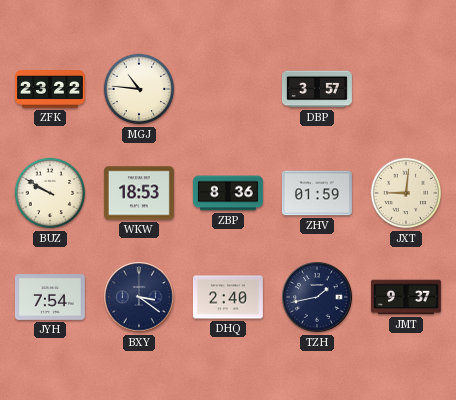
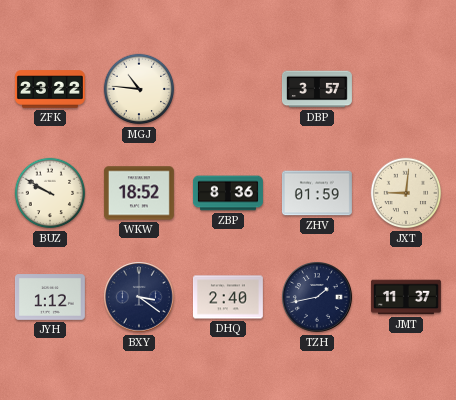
WKW: 18:53 -> 18:52 (139, 193)
JYH: 7:54 -> 1:12 (50, 297)
JMT: 9:37 -> 11:37 (406, 297)
